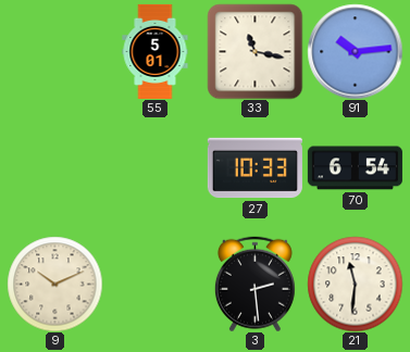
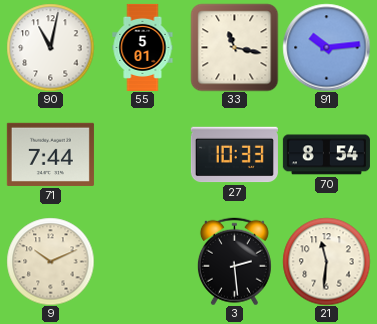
90: none -> 11:02 (50, 47)
71: none -> 7:44 (50, 154)
70: 6:54 -> 8:54 (326, 155)
